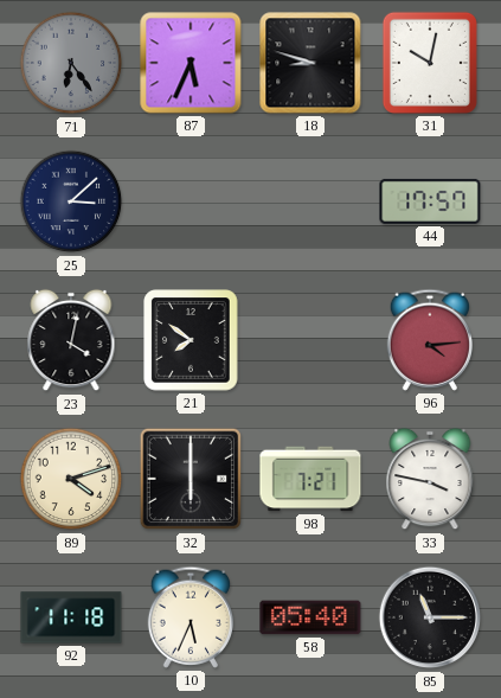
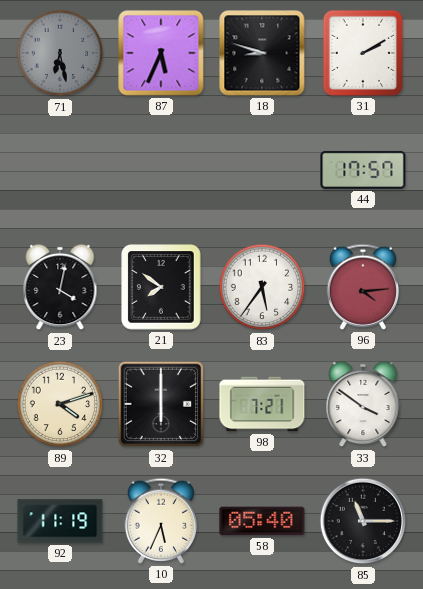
71: 6:24 -> 6:28 (60, 53)
31: 10:02 -> 2:10 (363, 53)
25: 3:08 -> none (71, 201)
83: none -> 5:36 (262, 287)
33: 3:47 -> 3:51 (363, 404)
92: 11:18 -> 11:19 (60, 521)
